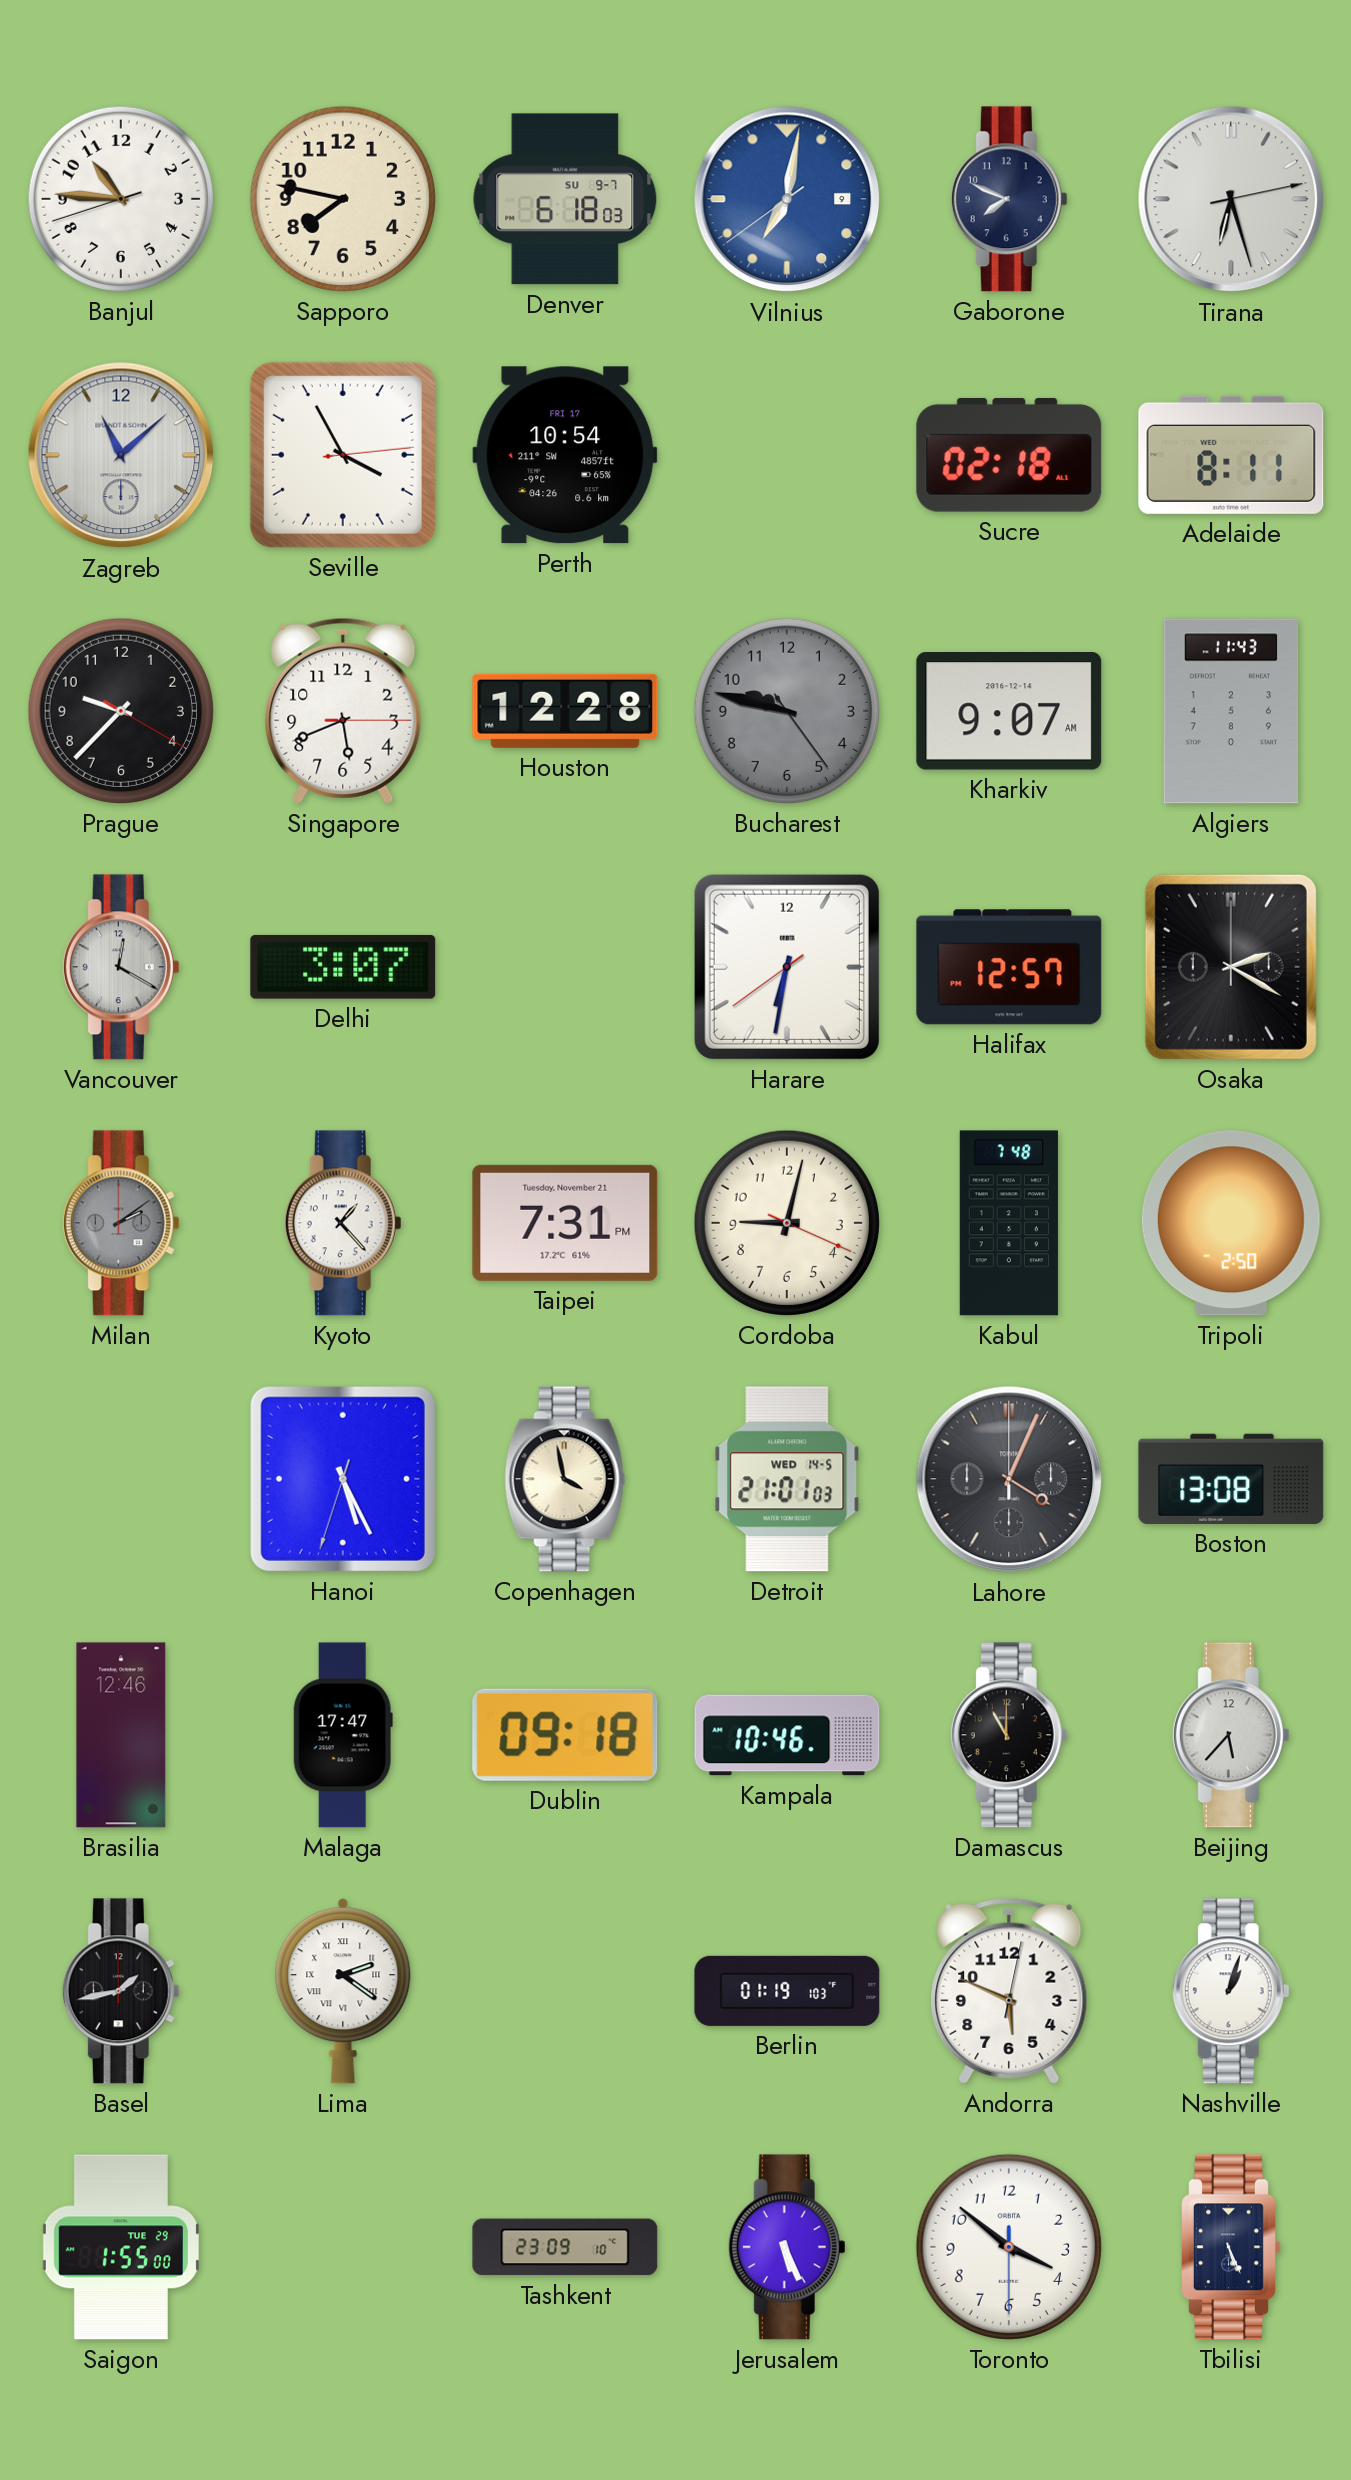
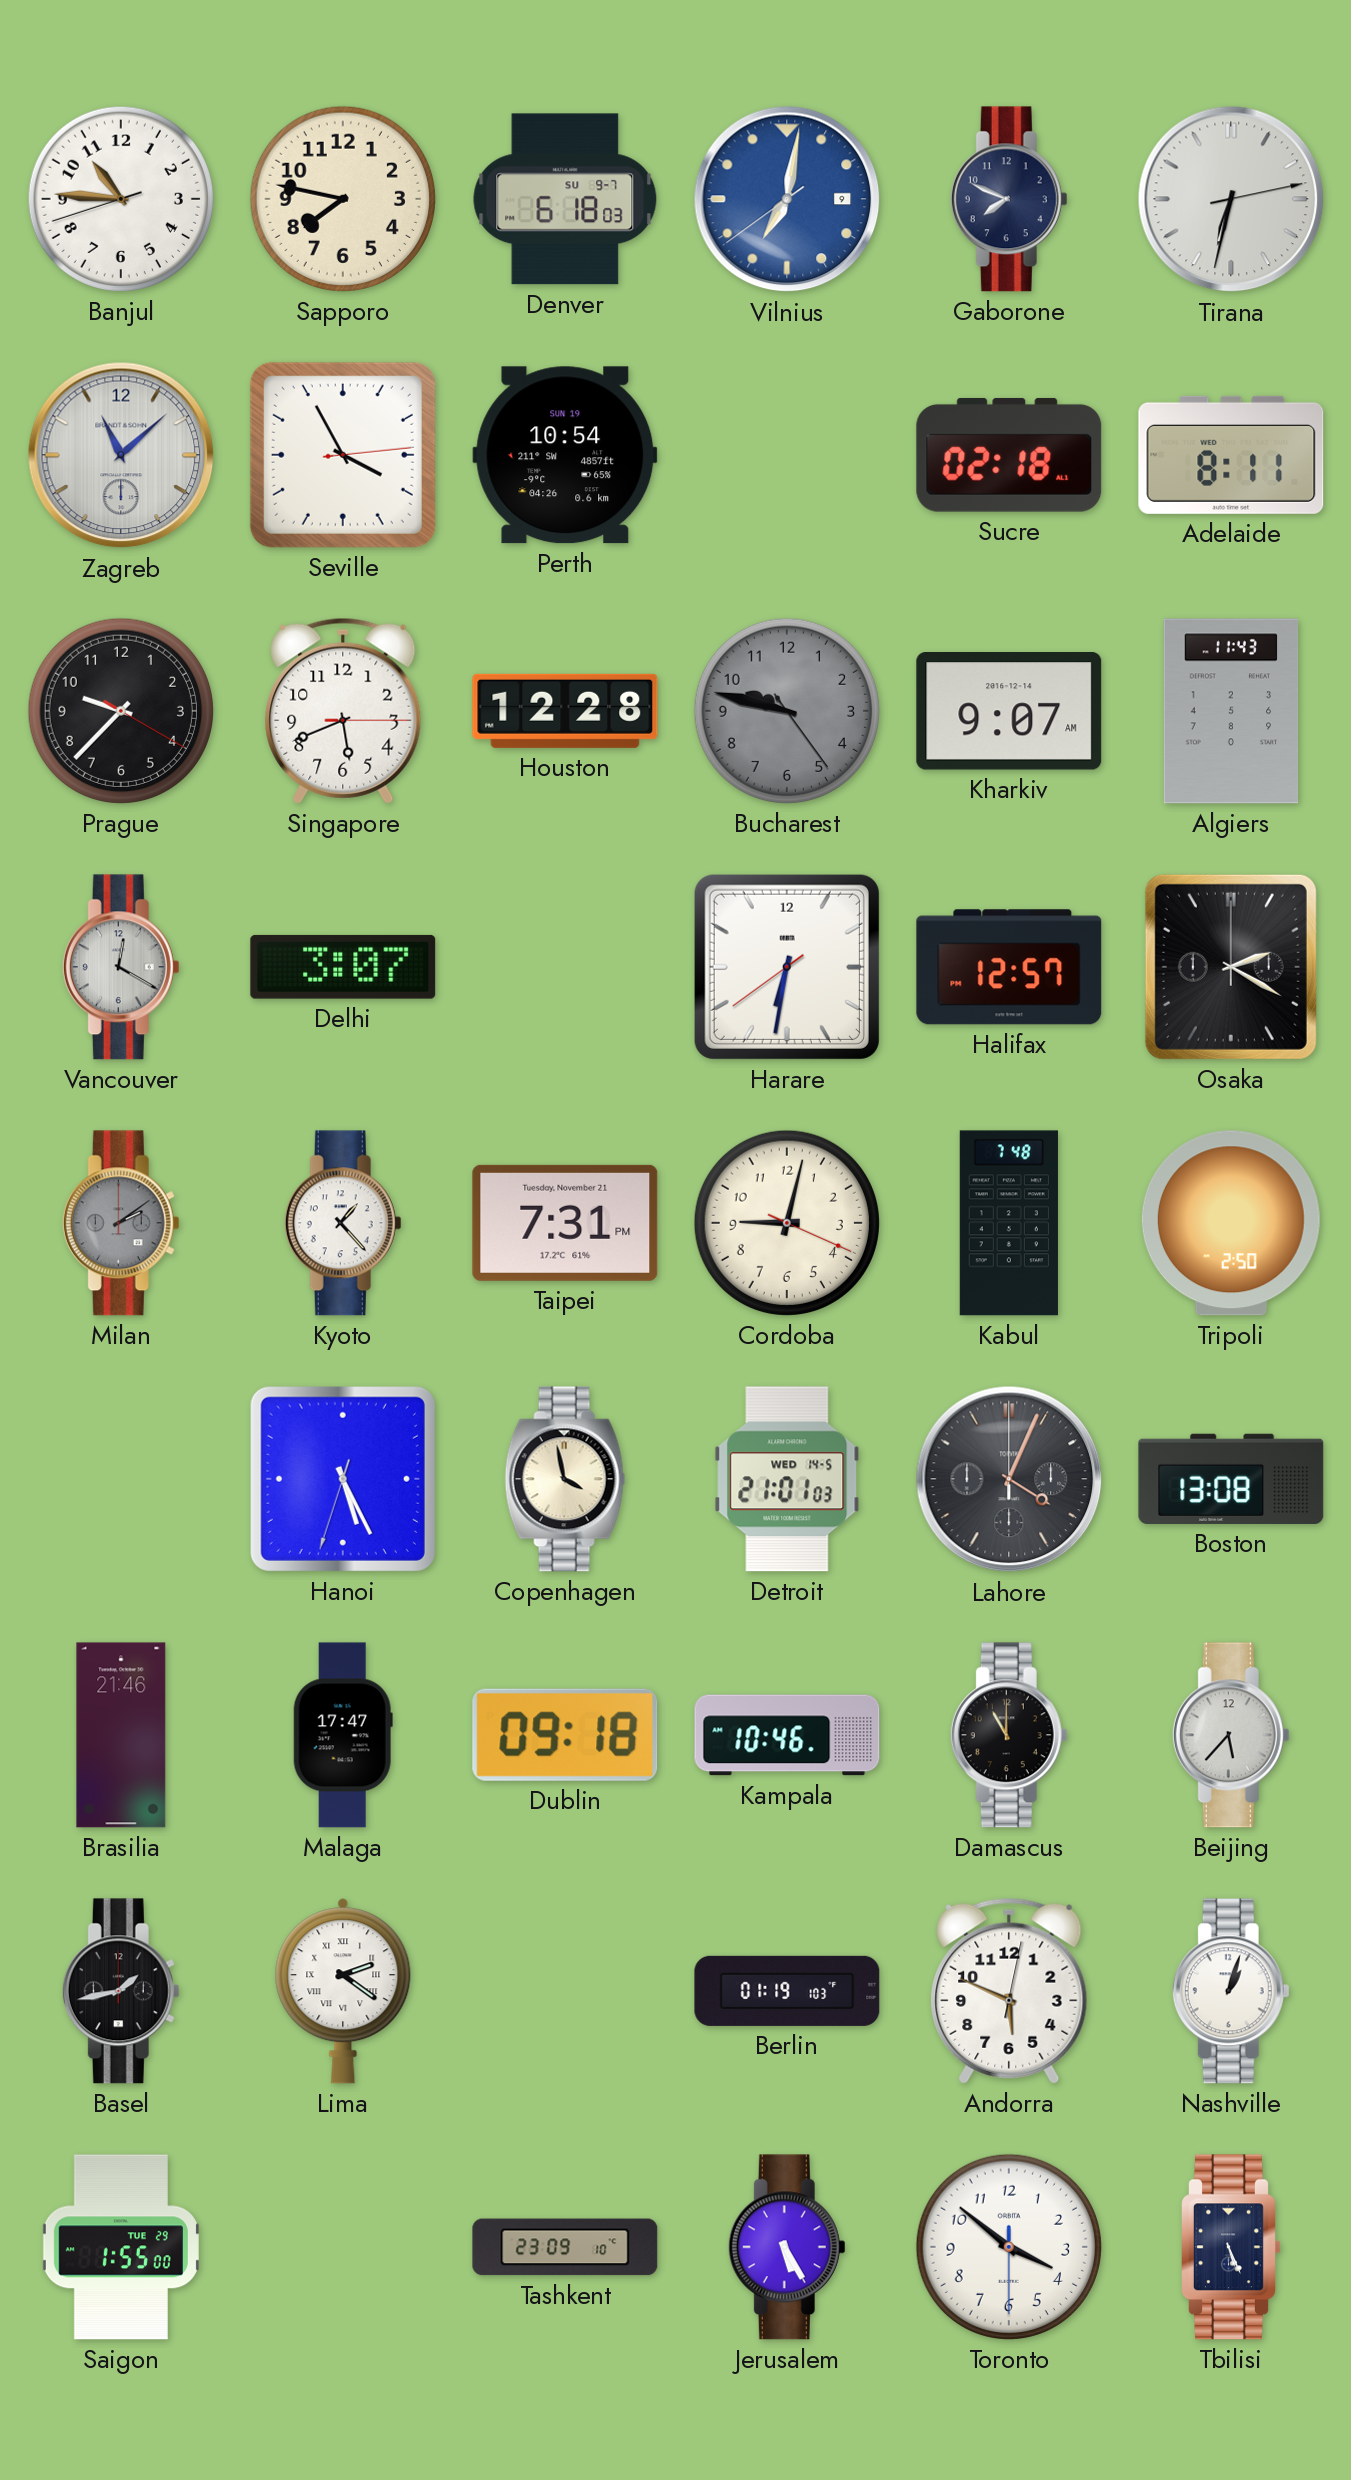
Tirana: 6:27 -> 6:32 (1231, 199)
Perth date: FRI 17 -> SUN 19 (565, 455)
Brasilia: 12:46 -> 21:46 (121, 1735)
Jerusalem: 5:26 -> 5:25 (787, 2247)
